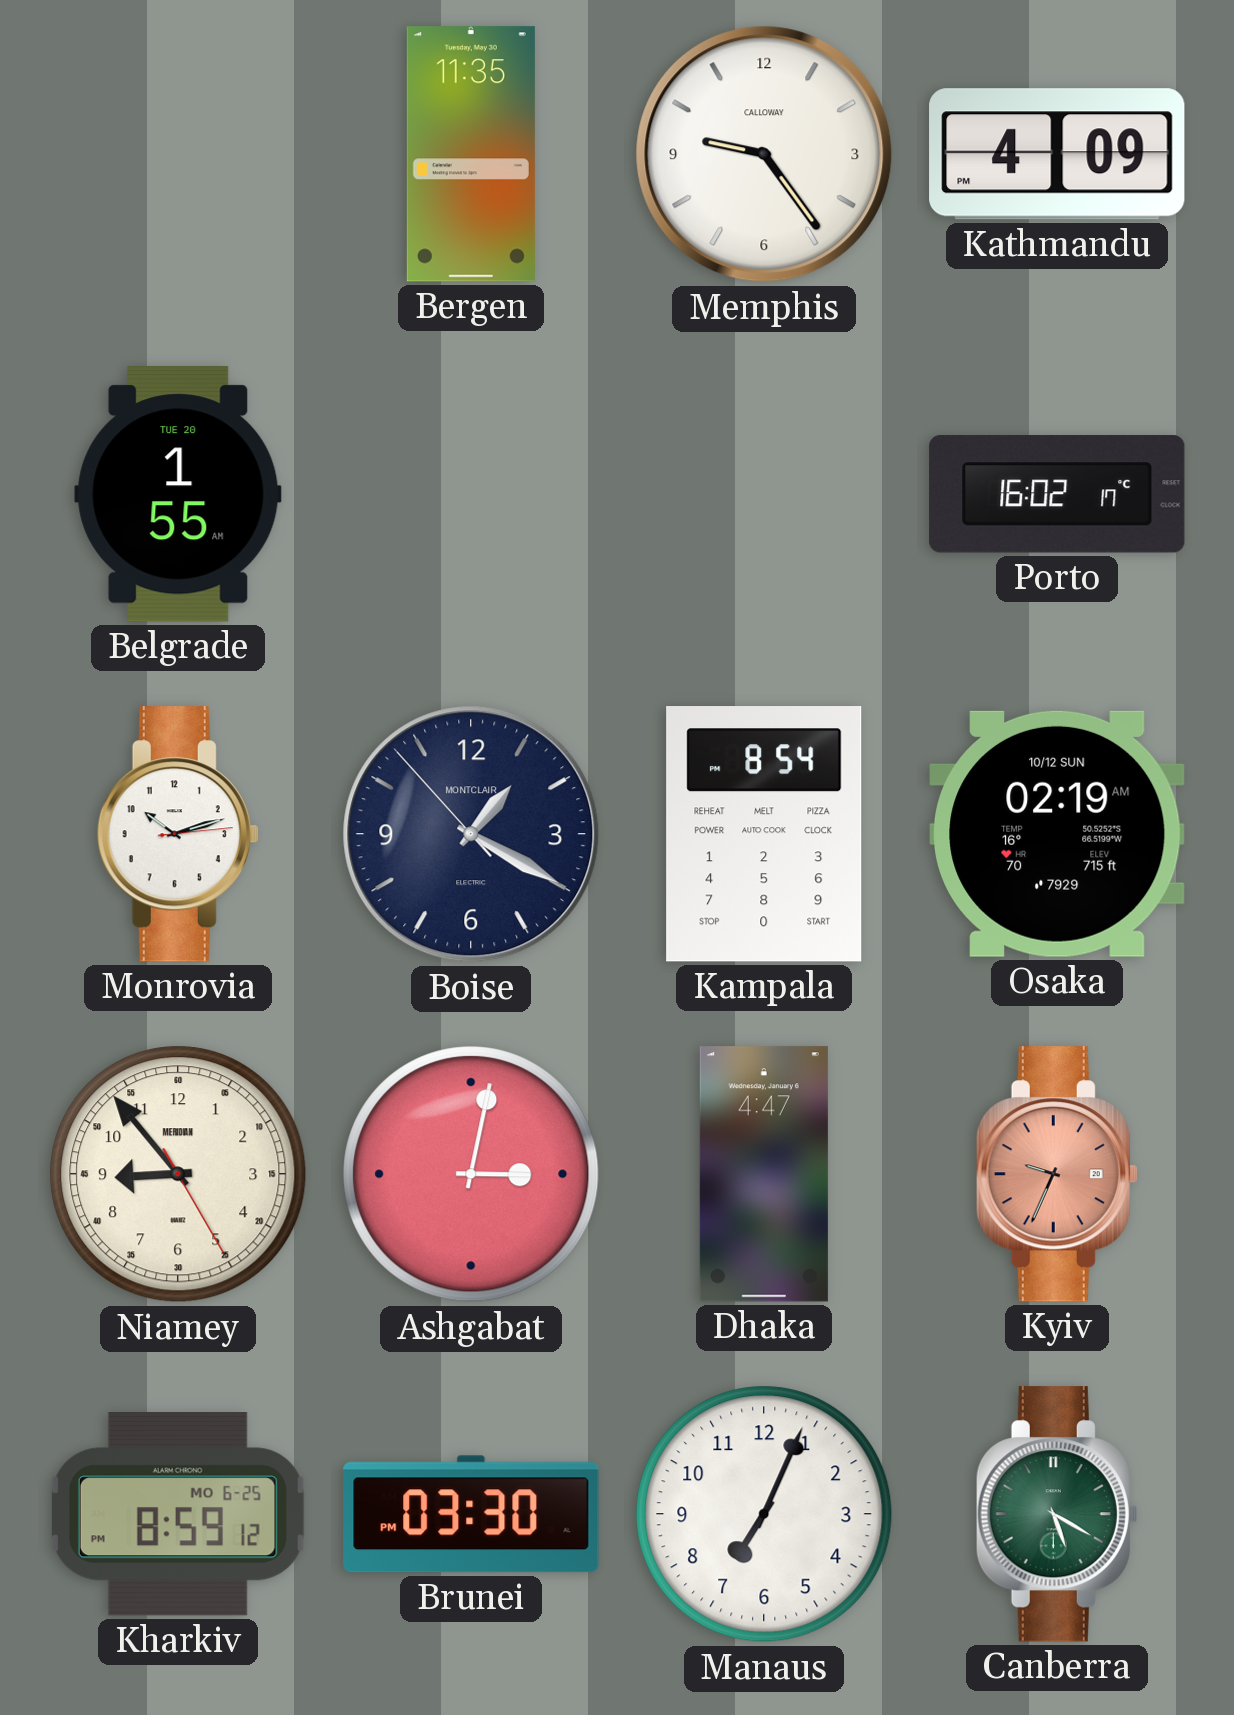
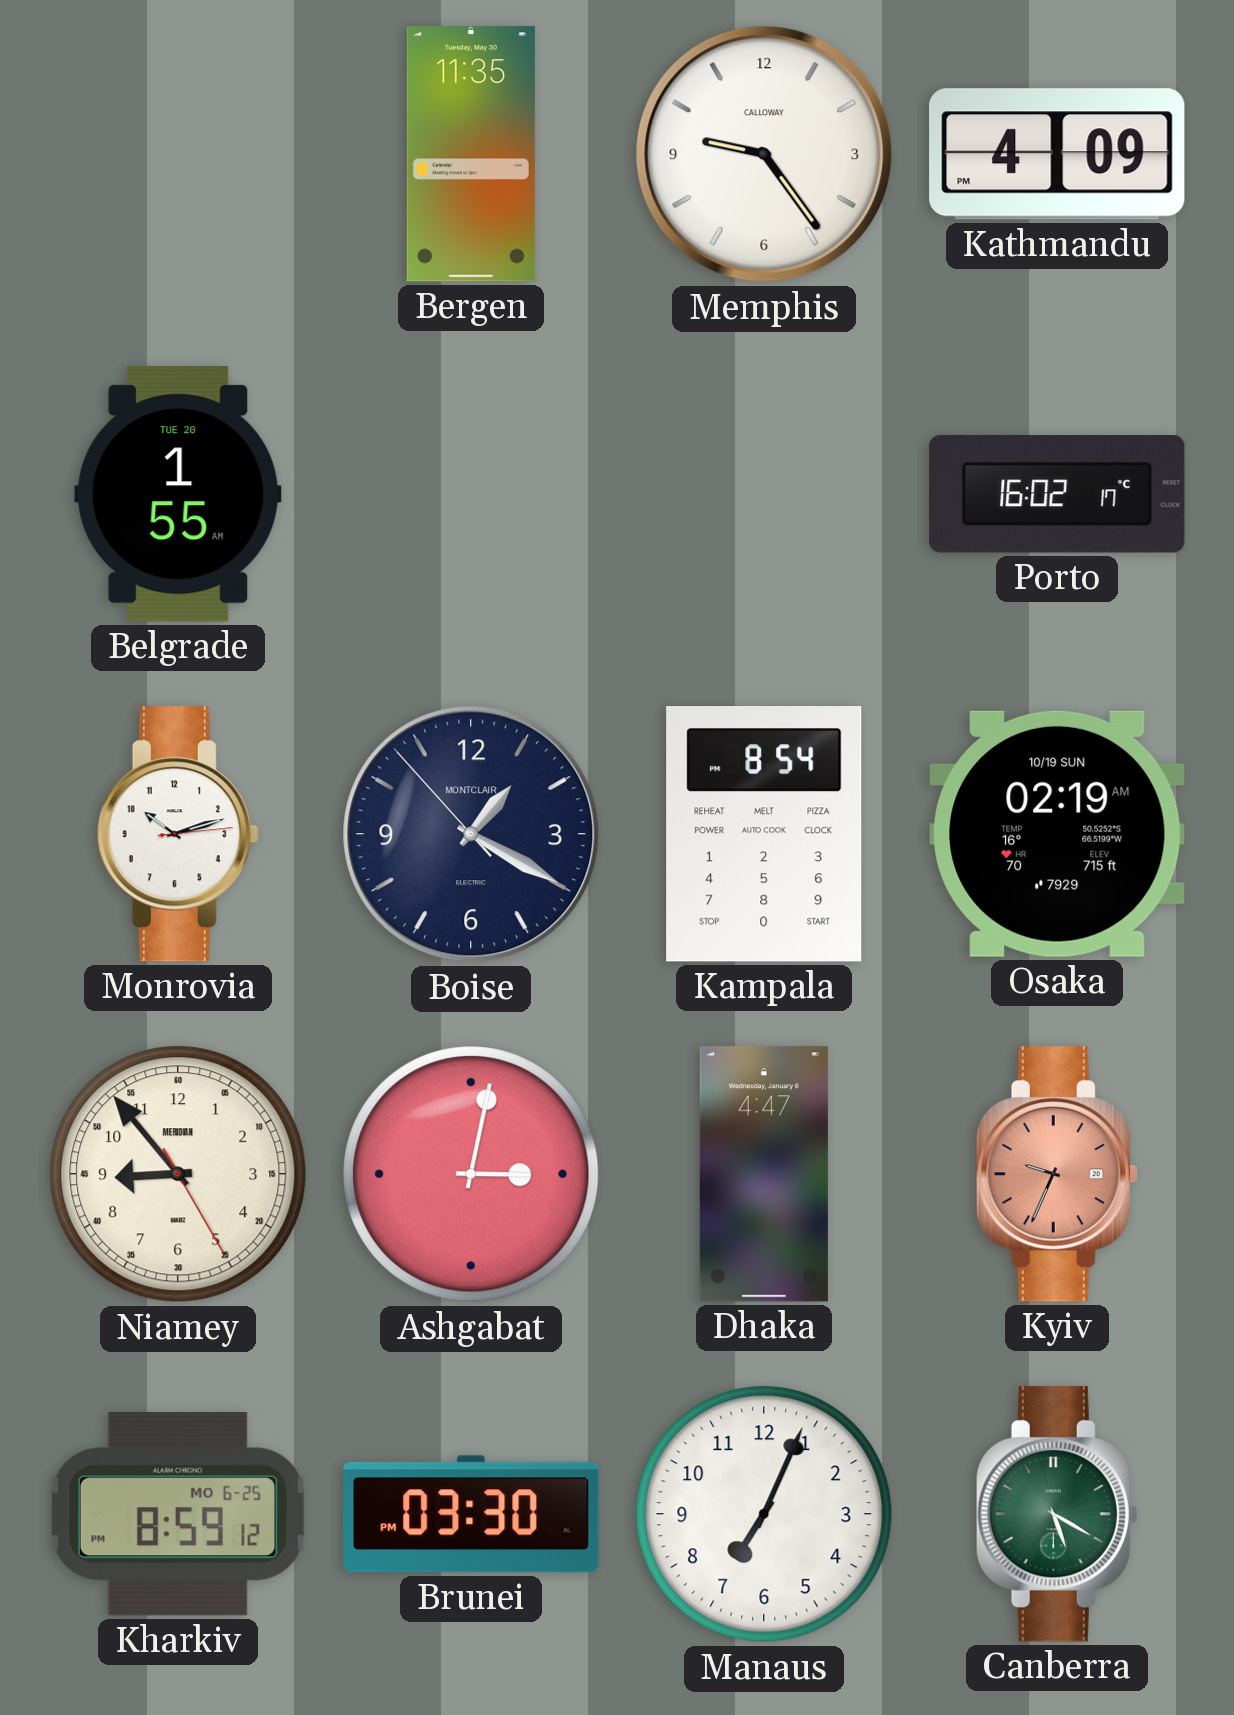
Osaka date: 10/12 SUN -> 10/19 SUN (1057, 834)
